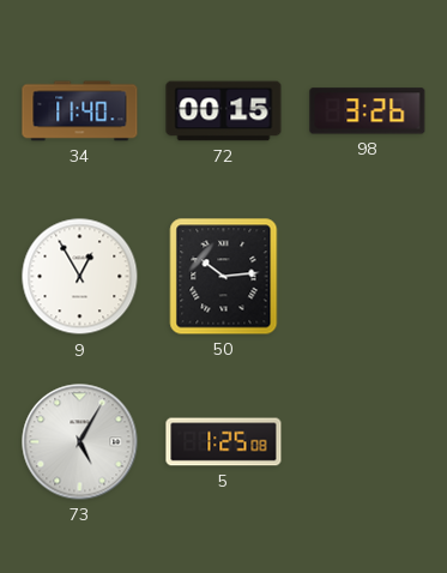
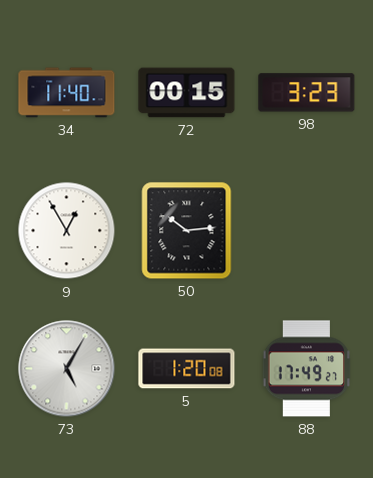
98: 3:26 -> 3:23 (307, 93)
5: 1:25 -> 1:20 (187, 369)
88: none -> 17:49 (307, 369)
